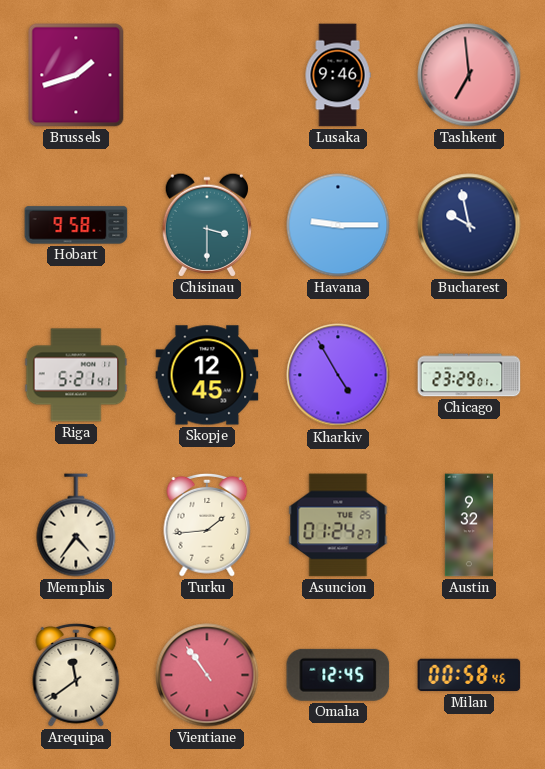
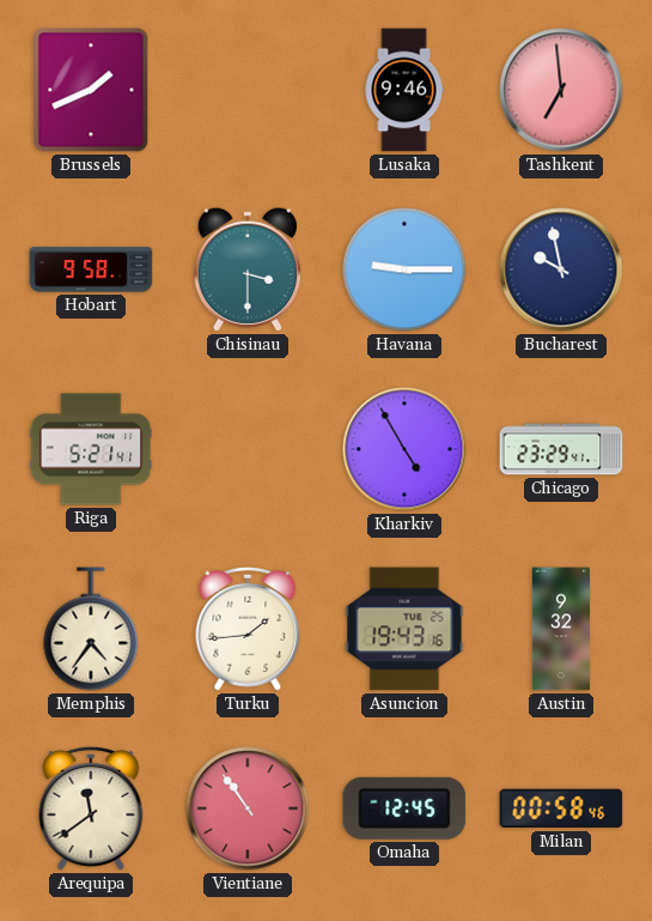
Brussels: 1:42 -> 1:41 (91, 90)
Skopje: 12:45 -> none (207, 375)
Chicago: 23:29:01 -> 23:29:41 (561, 449)
Asuncion: 01:24 -> 19:43 (404, 629)
